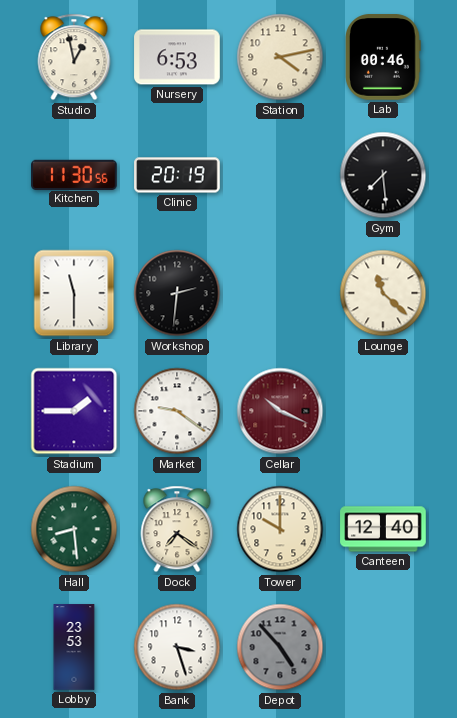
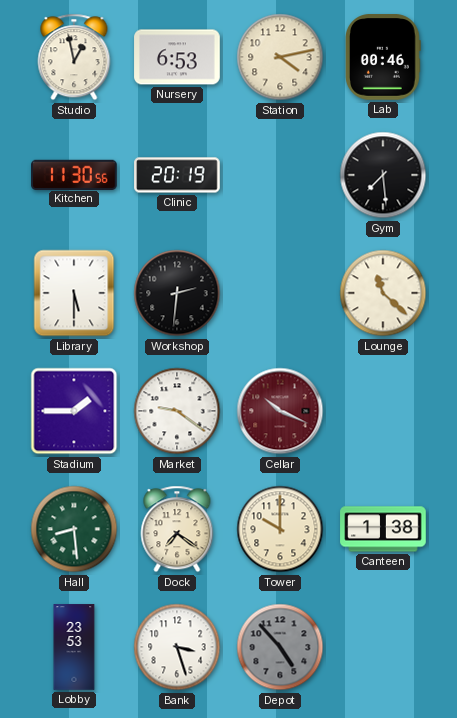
Library: 11:30 -> 5:30 (74, 293)
Canteen: 12:40 -> 1:38 (383, 529)
